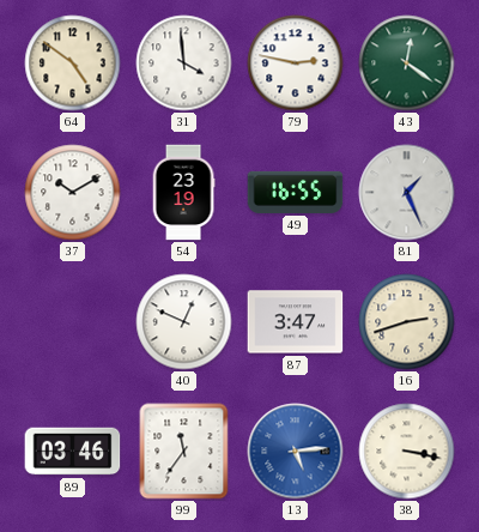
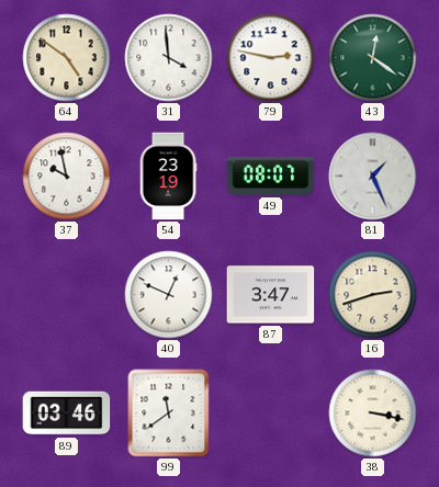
37: 10:10 -> 9:58 (67, 177)
49: 16:55 -> 08:07 (271, 175)
99: 11:36 -> 11:39 (169, 414)
13: 5:14 -> none (296, 452)
